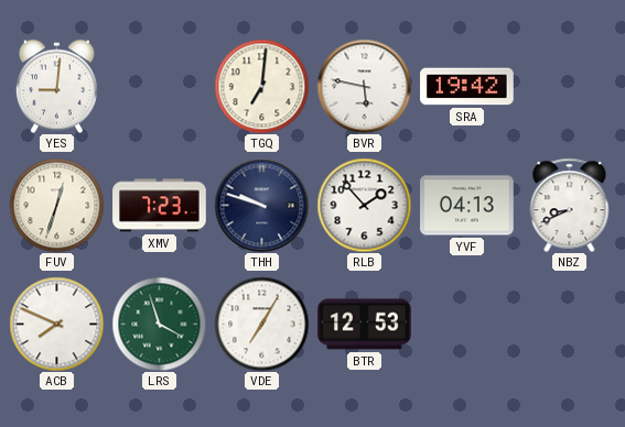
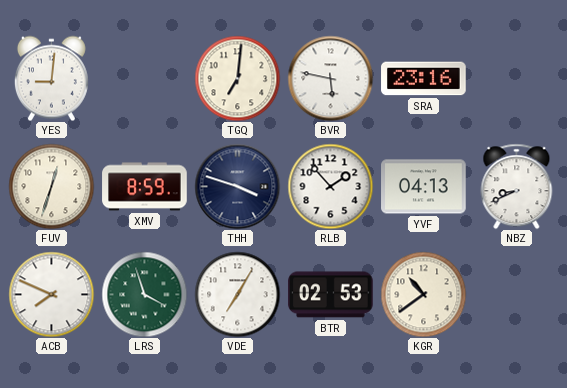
SRA: 19:42 -> 23:16 (424, 79)
XMV: 7:23 -> 8:59 (145, 187)
THH: 9:48 -> 3:48 (237, 186)
BTR: 12:53 -> 02:53 (331, 295)
KGR: none -> 10:39 (423, 294)
